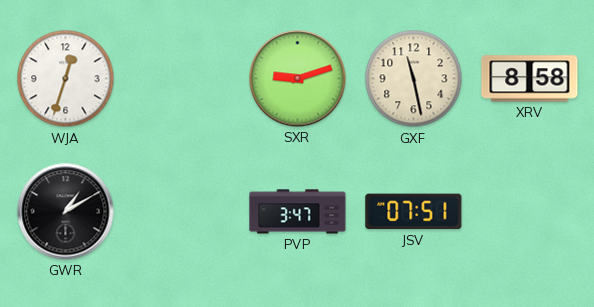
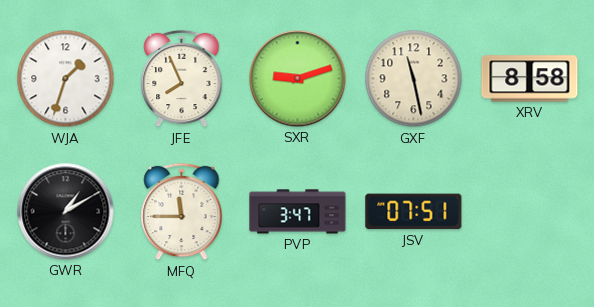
WJA: 12:33 -> 1:33 (66, 79)
JFE: none -> 7:56 (182, 79)
MFQ: none -> 11:45 (182, 212)
